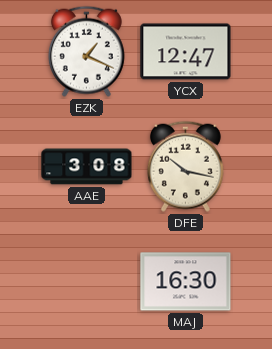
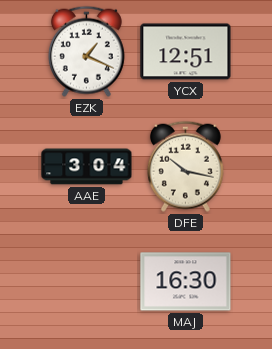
YCX: 12:47 -> 12:51 (186, 52)
AAE: 3:08 -> 3:04 (87, 167)
